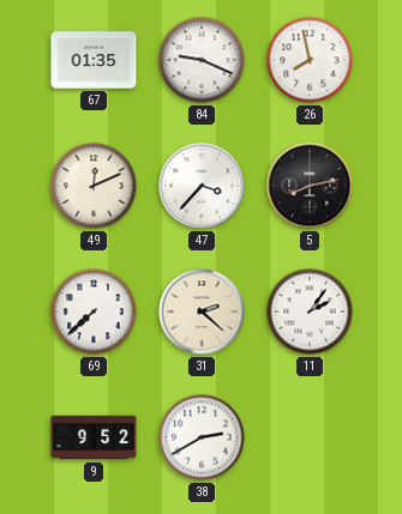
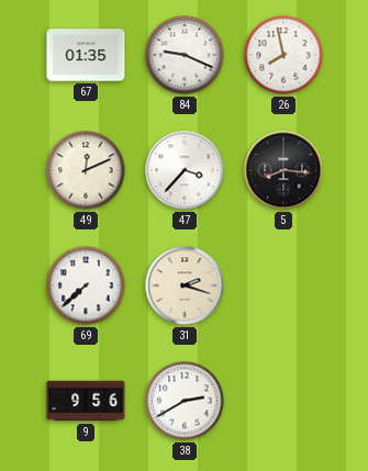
5: 8:13 -> 8:16 (283, 170)
31: 2:22 -> 2:18 (185, 285)
11: 2:06 -> none (310, 312)
9: 9:52 -> 9:56 (86, 401)
